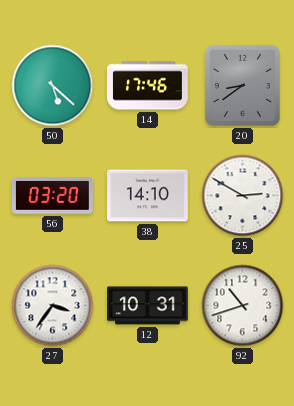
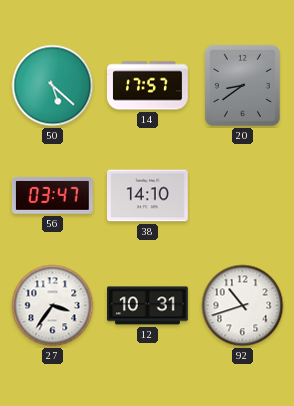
14: 17:46 -> 17:57 (148, 86)
56: 03:20 -> 03:47 (53, 196)
25: 2:50 -> none (243, 196)
